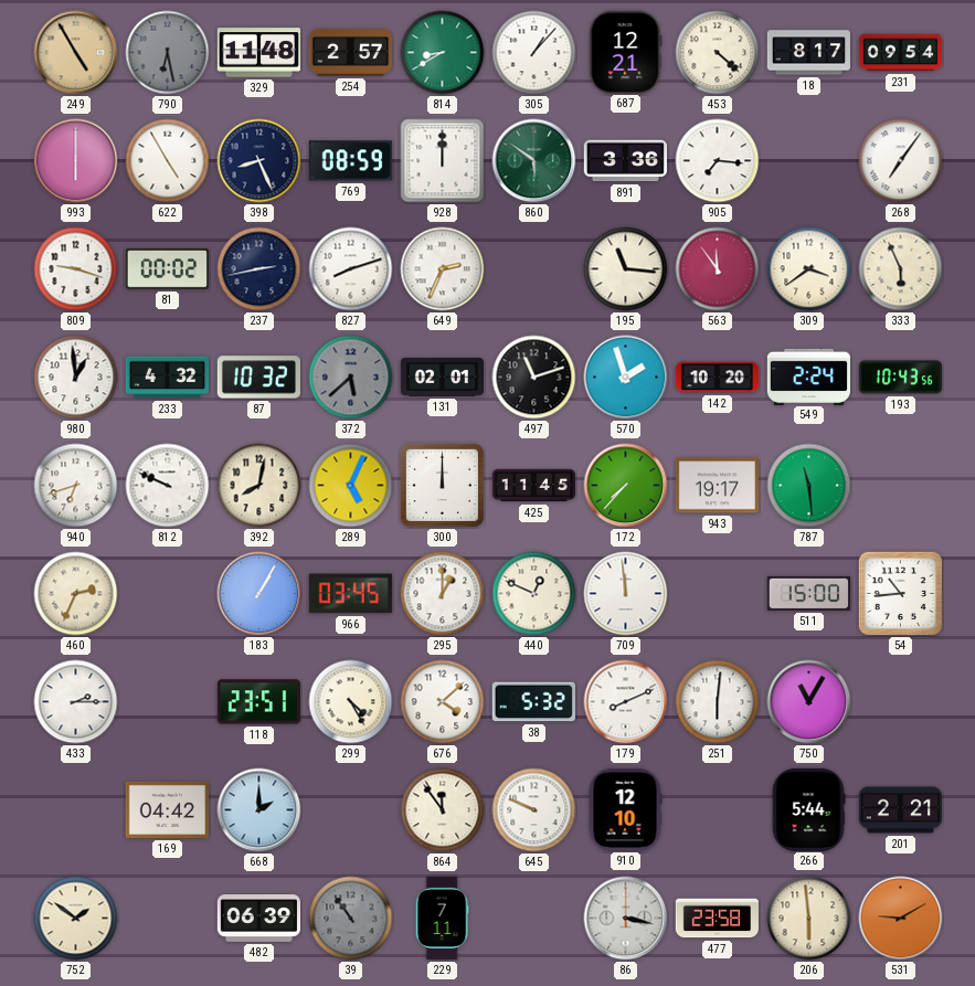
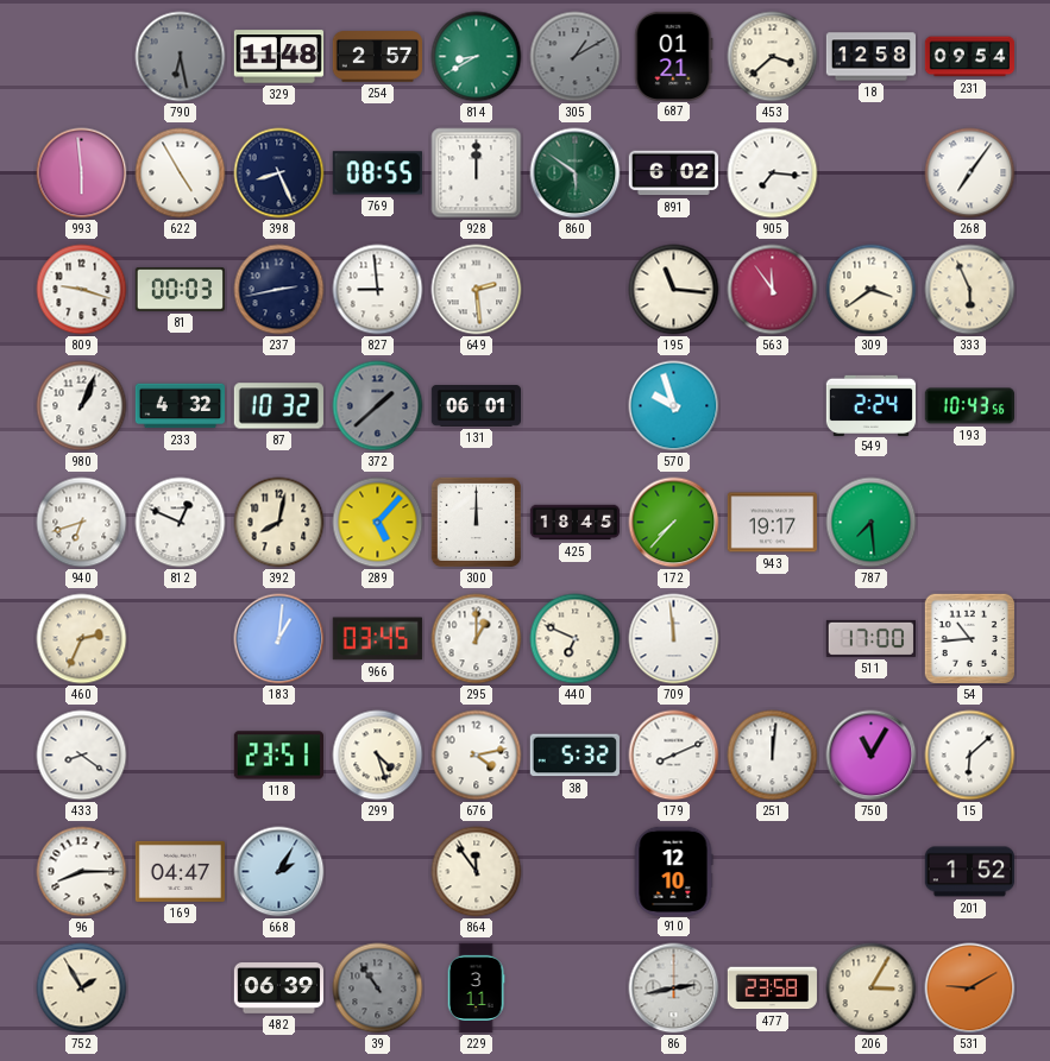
249: 4:55 -> none (76, 53)
305: 1:07 -> 1:10 (576, 57)
305 dial: white -> grey (576, 57)
687: 12:21 -> 01:21 (674, 56)
453: 4:22 -> 3:38 (773, 57)
18: 8:17 -> 12:58 (872, 57)
993: 6:00 -> 5:59 (82, 173)
769: 08:59 -> 08:55 (377, 173)
891: 3:36 -> 6:02 (673, 173)
81: 00:02 -> 00:03 (180, 290)
827: 8:12 -> 8:59 (378, 290)
649: 2:34 -> 2:29 (477, 290)
980: 12:59 -> 1:04 (82, 406)
372: 5:38 -> 1:38 (378, 406)
131: 02:01 -> 06:01 (477, 406)
497: 11:12 -> none (534, 378)
570: 1:57 -> 9:57 (674, 406)
142: 10:20 -> none (717, 378)
812: 9:49 -> 12:49 (181, 523)
289: 5:04 -> 5:07 (378, 523)
425: 11:45 -> 18:45 (576, 523)
787: 11:29 -> 7:29 (872, 523)
183: 1:05 -> 1:01 (279, 639)
440: 12:49 -> 6:49 (576, 639)
511: 15:00 -> 17:00 (870, 638)
433: 2:15 -> 8:21 (82, 756)
299: 4:25 -> 4:27 (378, 756)
676: 4:08 -> 4:13 (477, 756)
251: 6:01 -> 12:01 (773, 756)
15: none -> 6:08 (970, 756)
96: none -> 8:15 (82, 872)
169: 04:42 -> 04:47 (180, 871)
668: 2:00 -> 2:05 (279, 872)
645: 9:49 -> none (534, 810)
266: 5:44 -> none (808, 809)
201: 2:21 -> 1:52 (969, 872)
752: 1:51 -> 1:55 (82, 989)
229: 7:11 -> 3:11 (476, 989)
86: 3:17 -> 2:43 (674, 989)
206: 5:59 -> 3:05 (872, 989)
